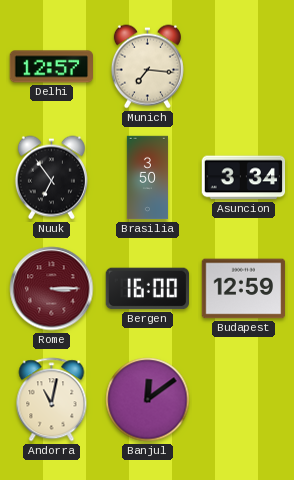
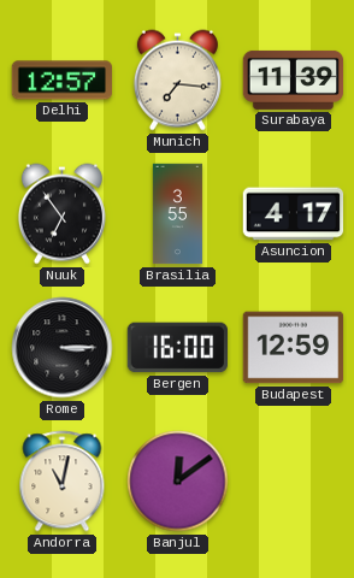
Surabaya: none -> 11:39 (294, 79)
Brasilia: 3:50 -> 3:55 (177, 214)
Asuncion: 3:34 -> 4:17 (294, 214)
Rome dial: burgundy -> black (63, 348)
